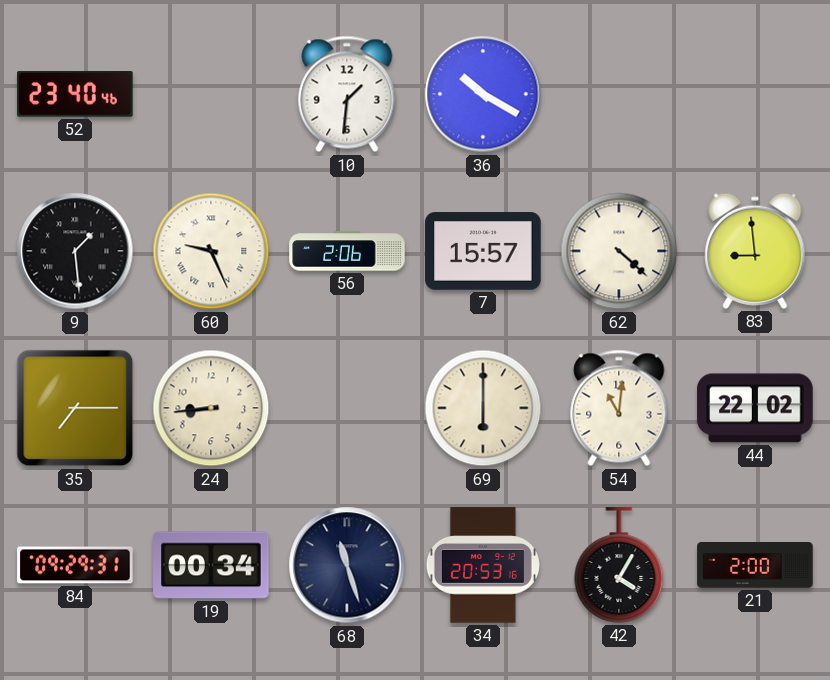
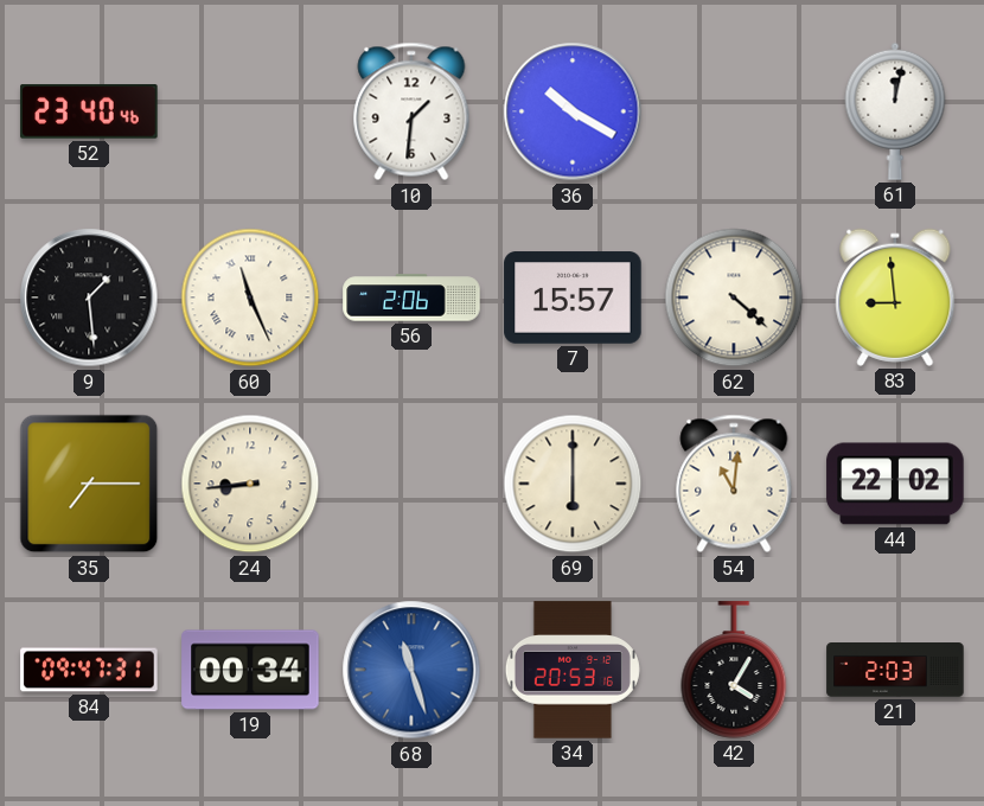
61: none -> 12:02 (895, 111)
60: 9:26 -> 11:26 (250, 298)
84: 09:29 -> 09:47 (89, 670)
68 dial: navy -> blue (411, 670)
21: 2:00 -> 2:03 (895, 670)
